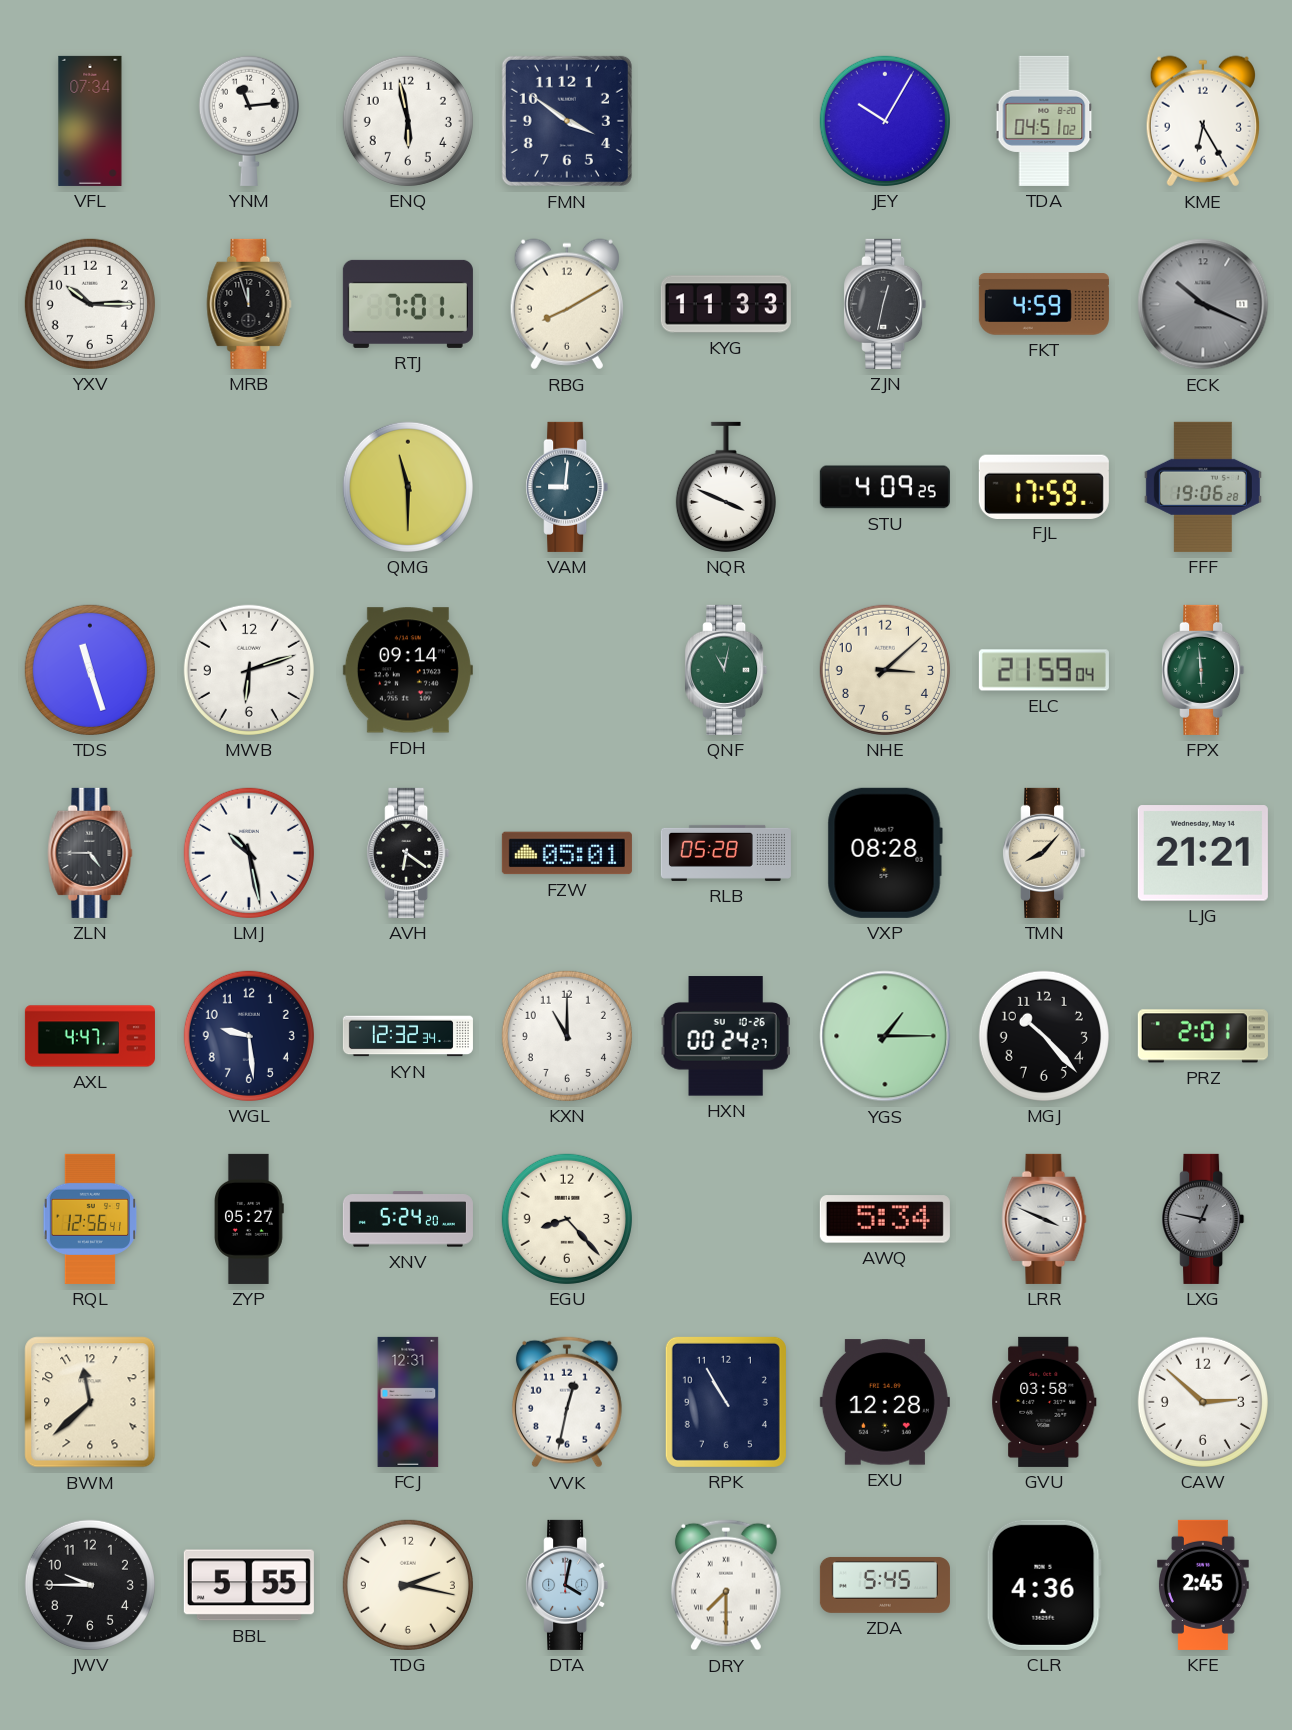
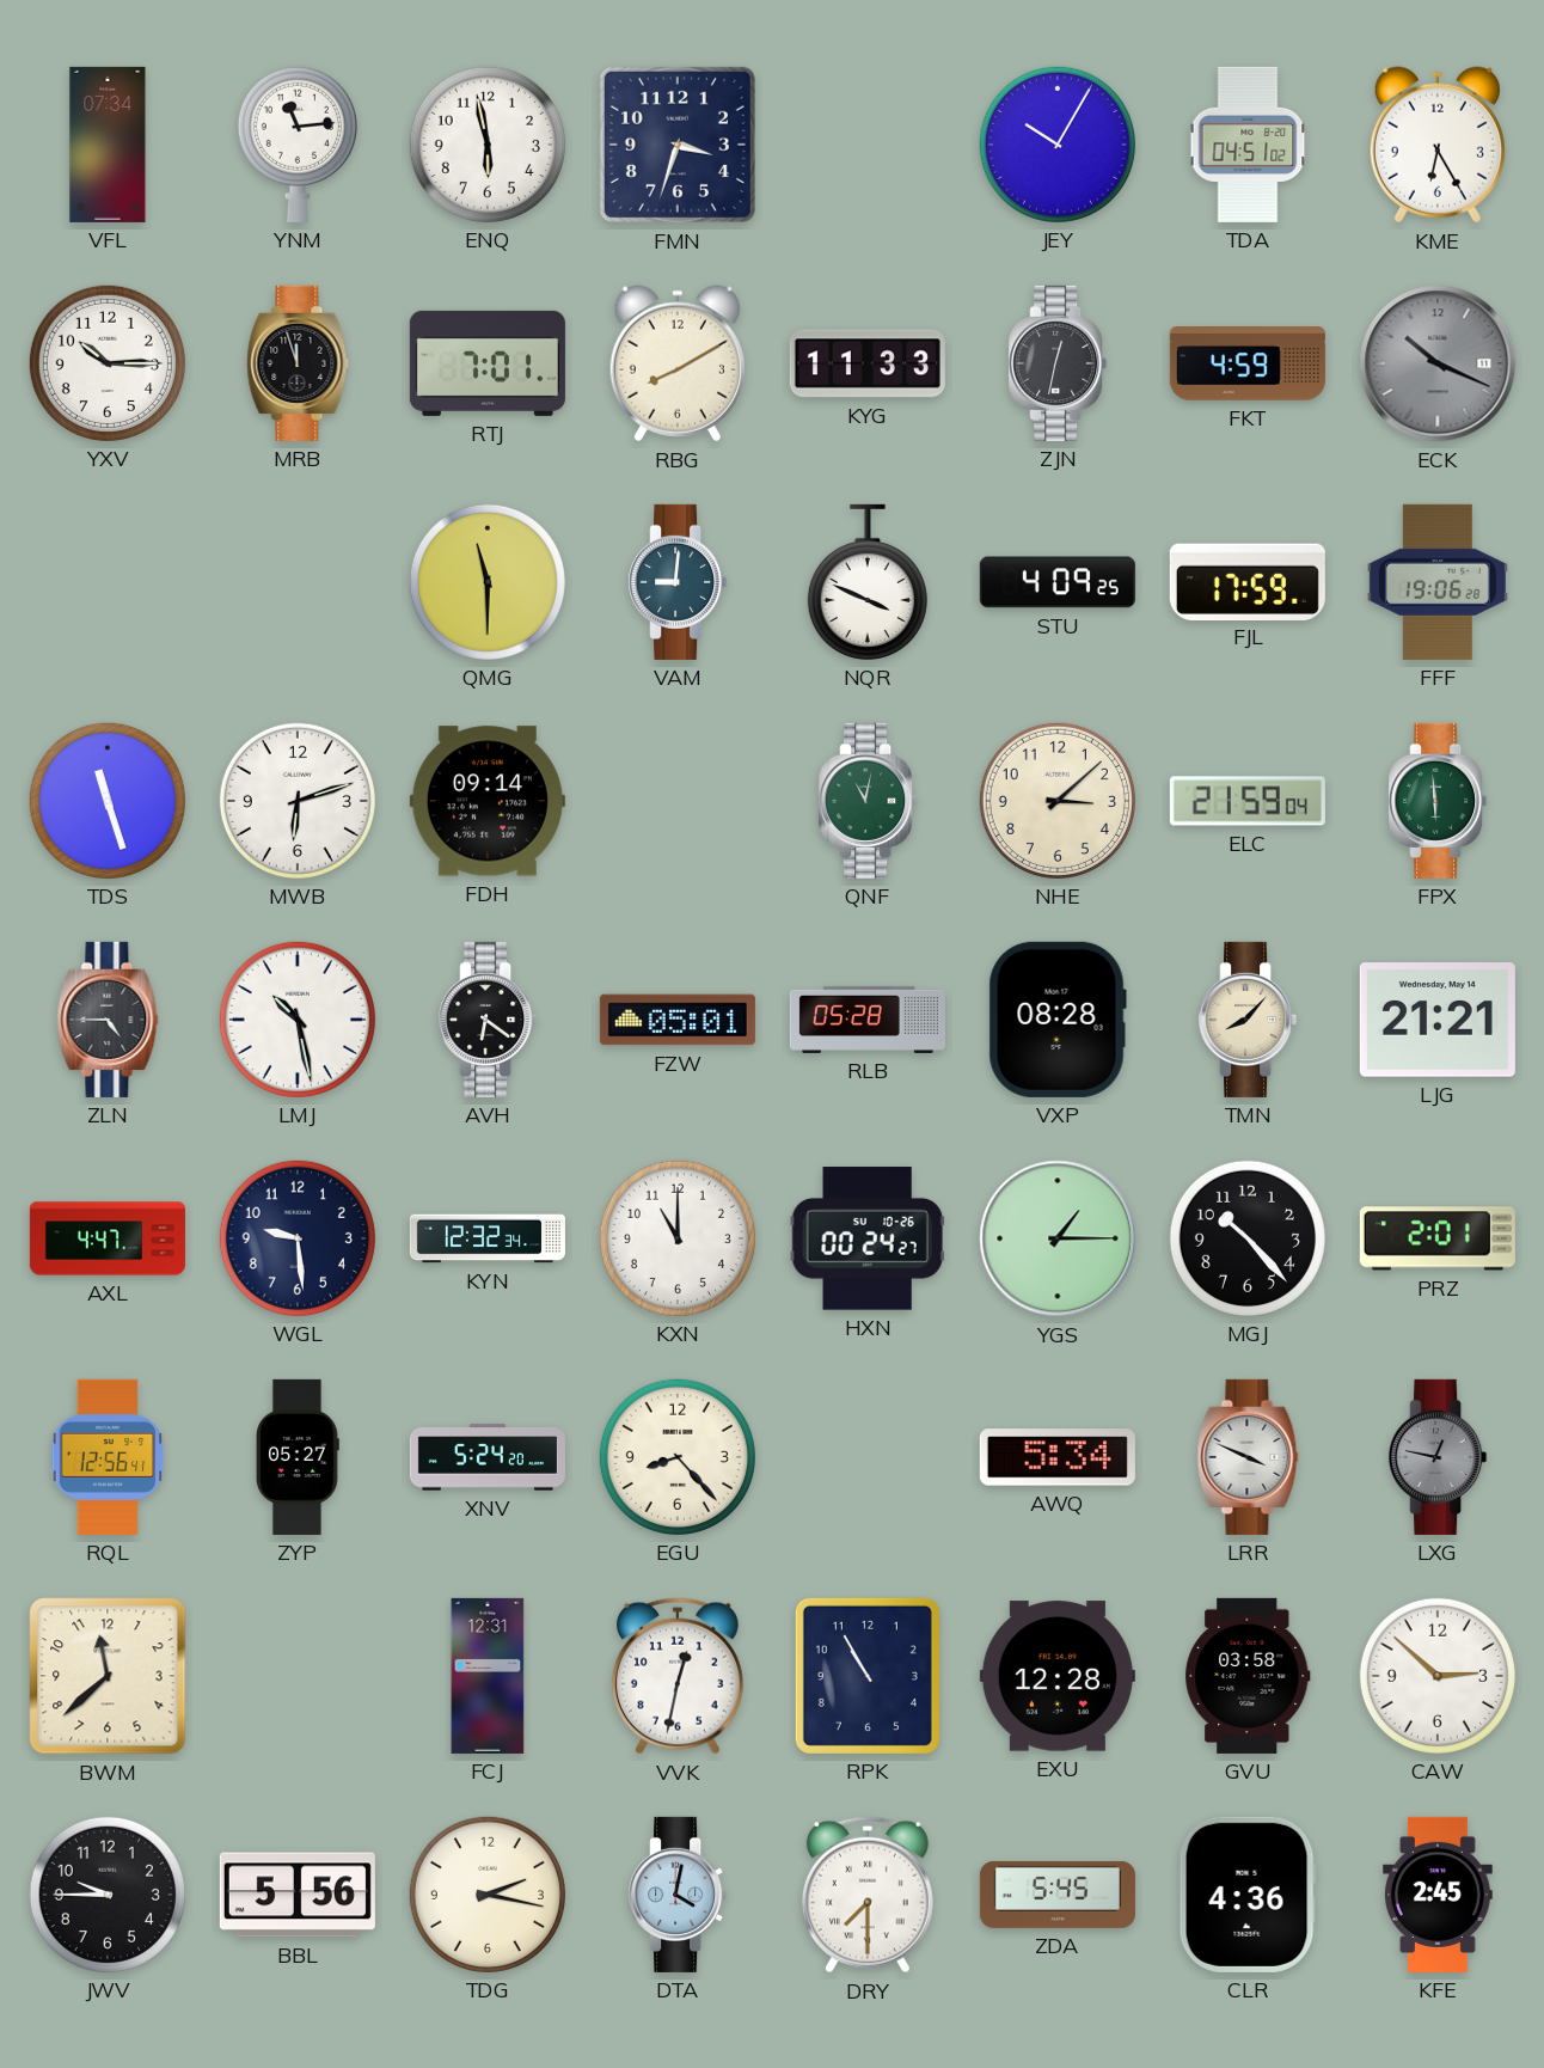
FMN: 3:51 -> 3:33 (678, 145)
BBL: 5:55 -> 5:56 (298, 1895)
